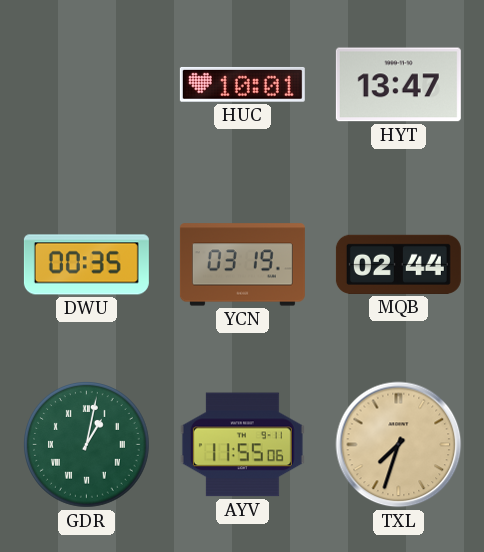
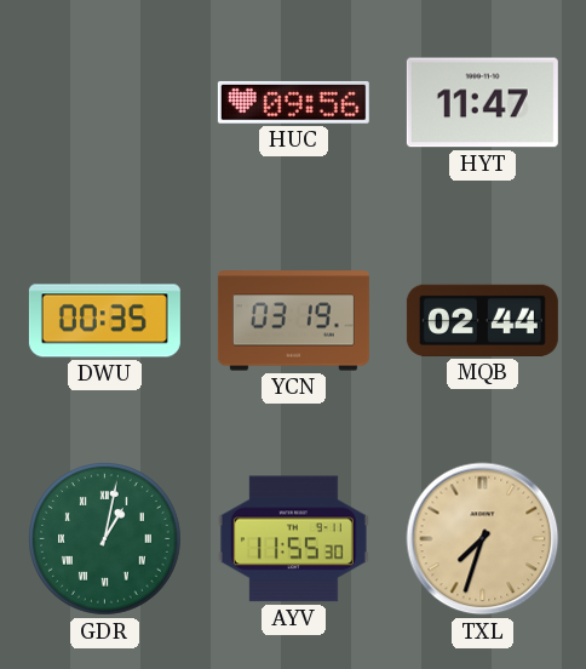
HUC: 10:01 -> 09:56 (293, 102)
HYT: 13:47 -> 11:47 (482, 103)
AYV: 11:55:06 -> 11:55:30 (293, 539)
